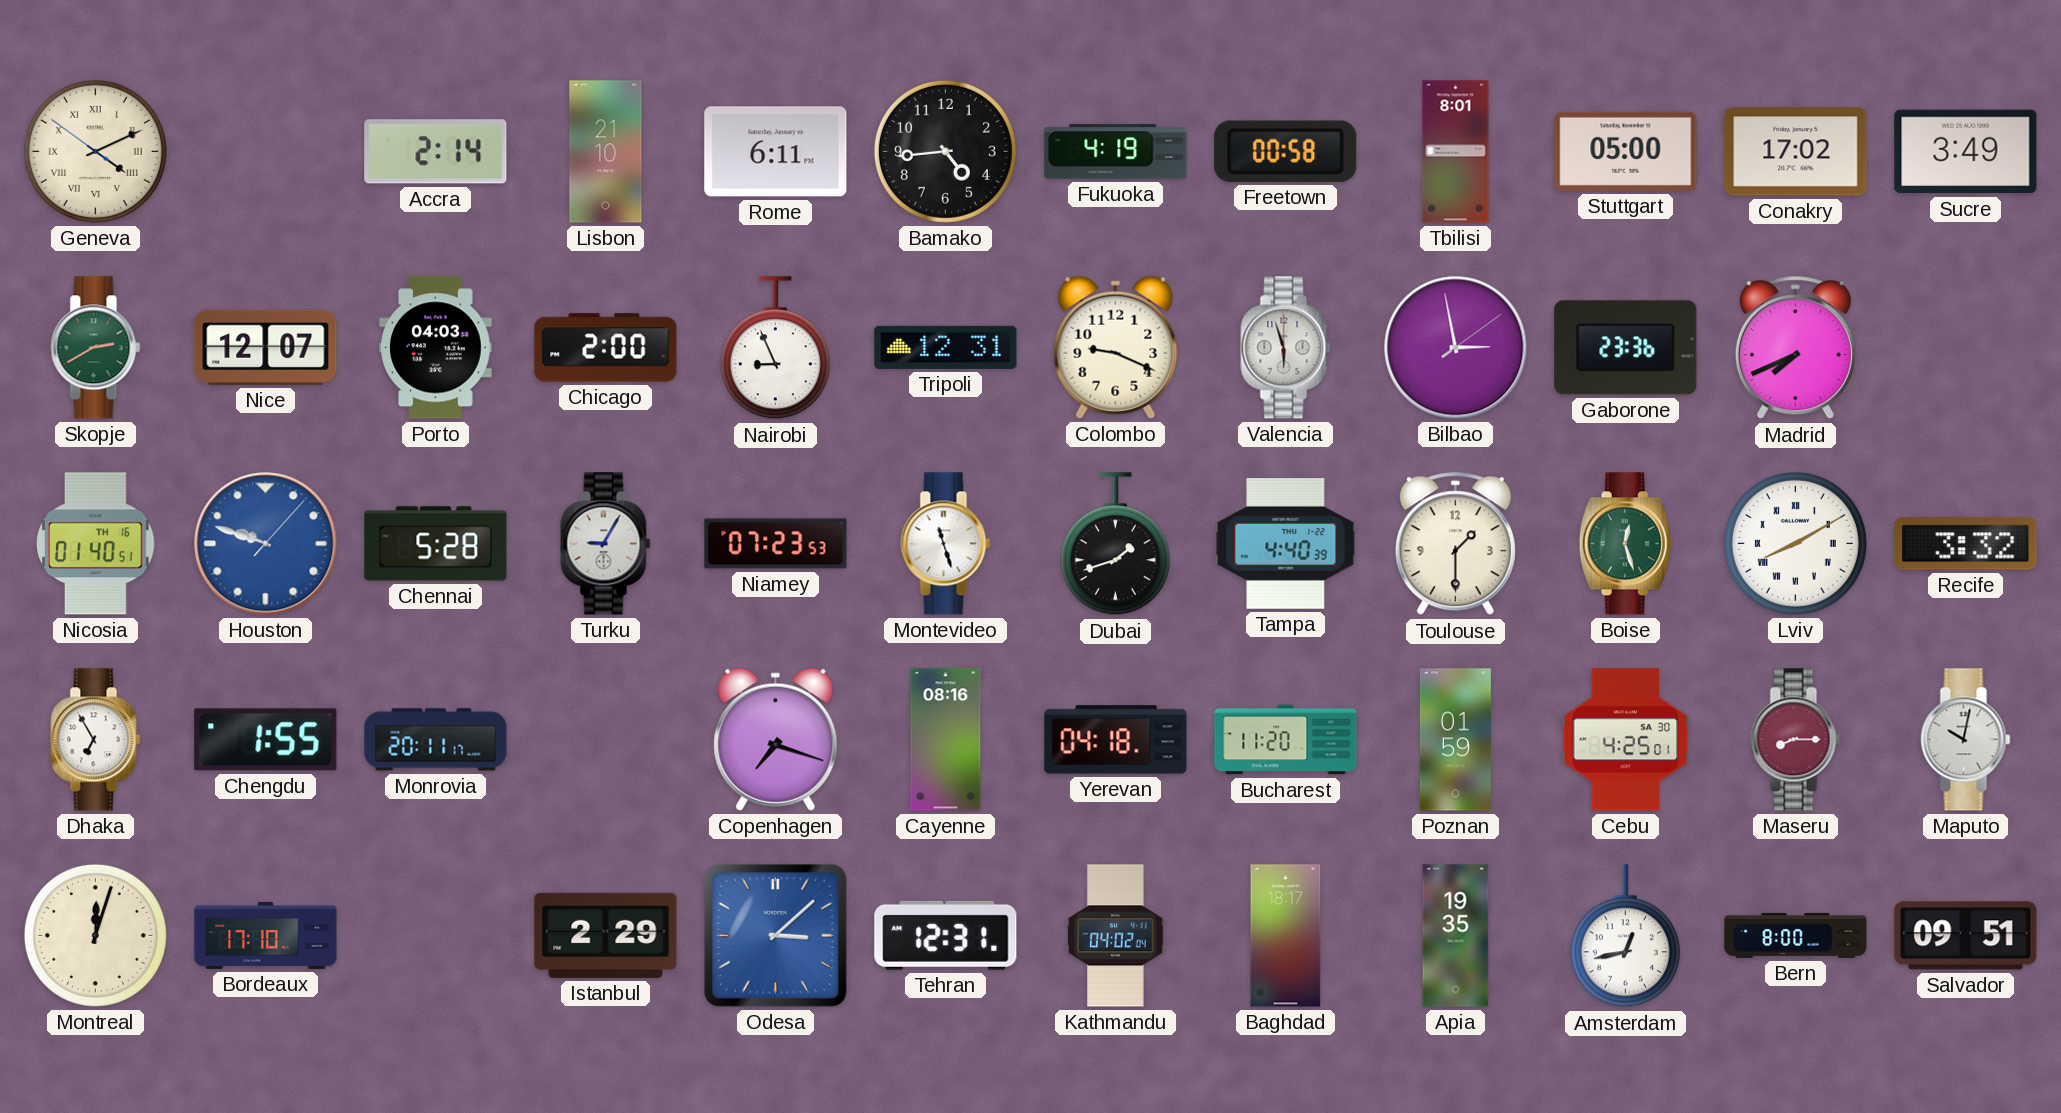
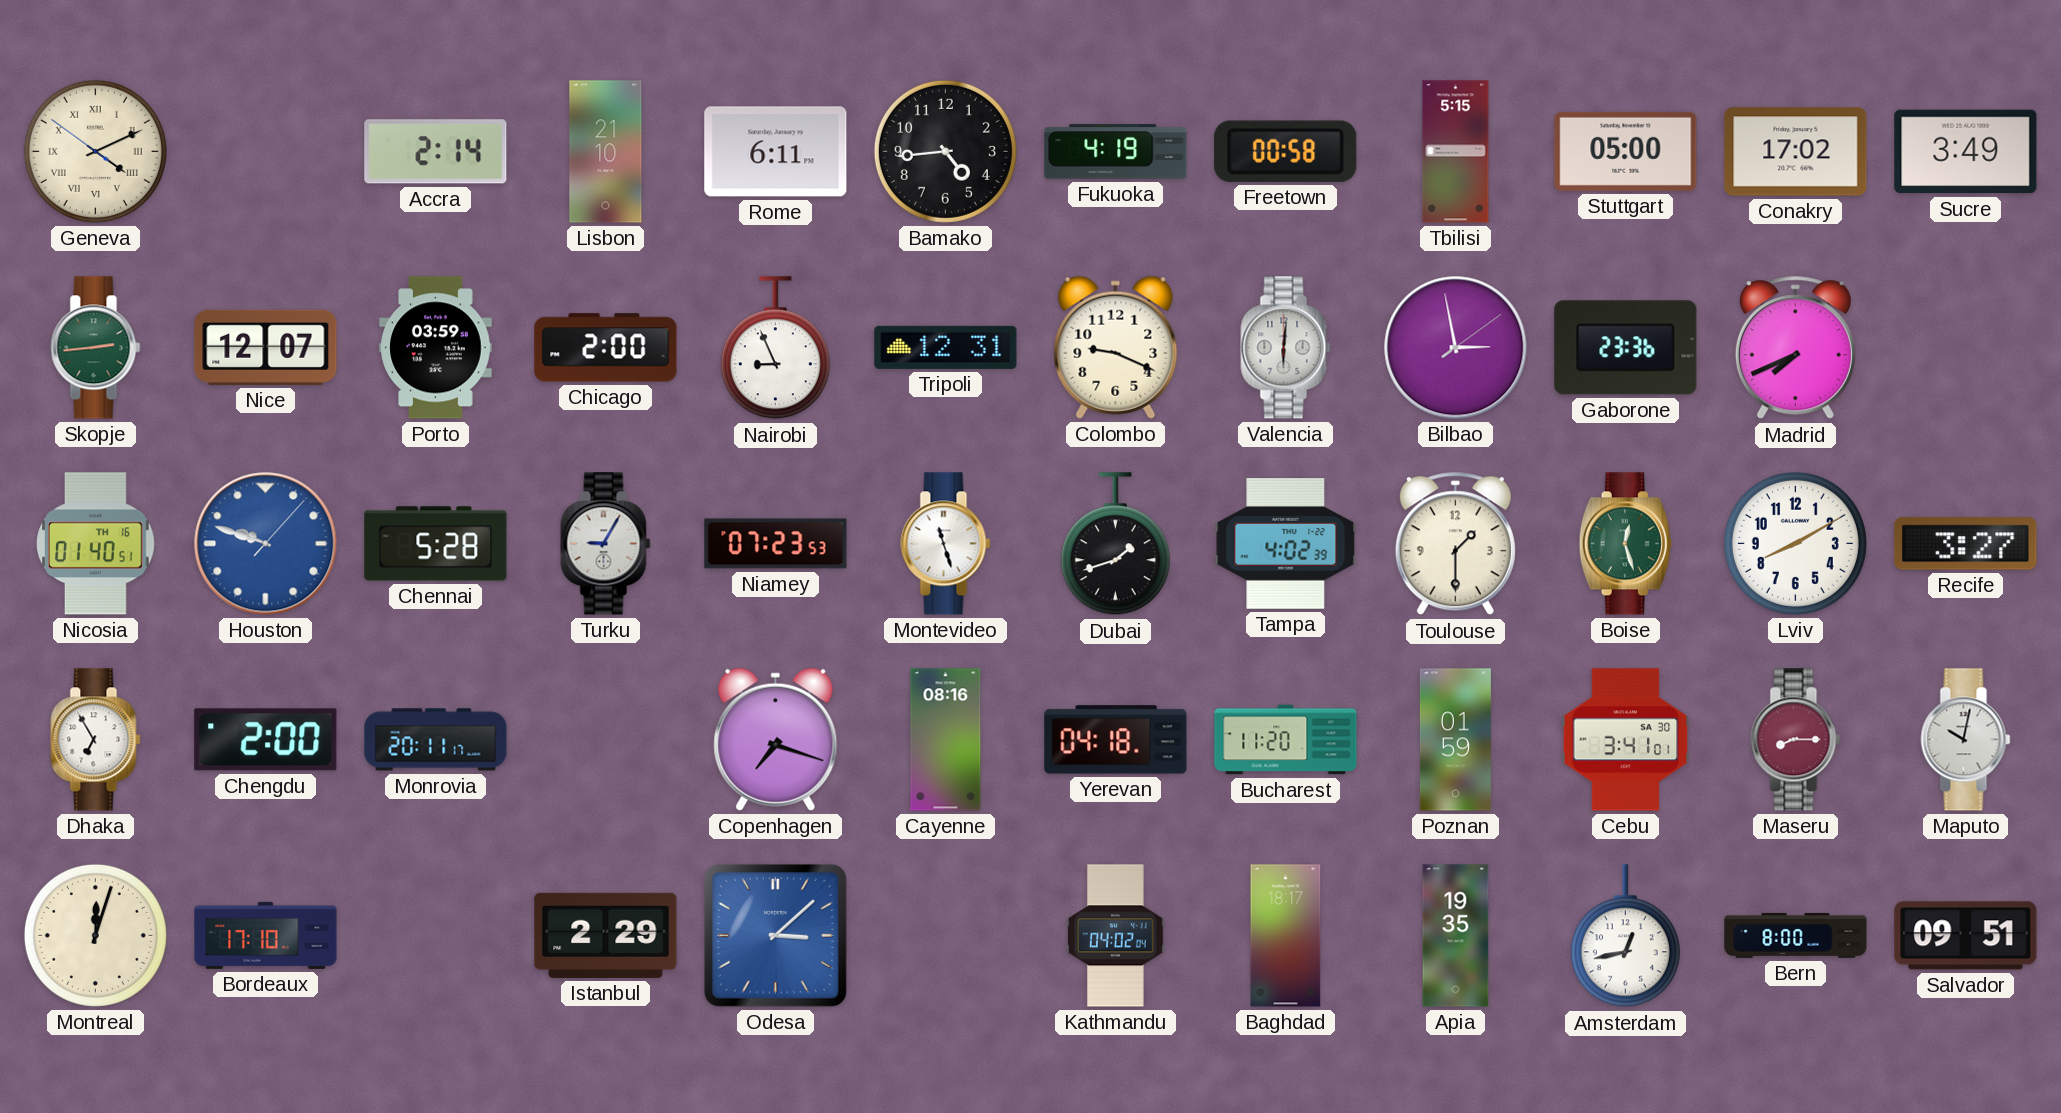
Tbilisi: 8:01 -> 5:15 (1456, 152)
Skopje: 2:40 -> 2:44 (96, 348)
Porto: 04:03 -> 03:59 (436, 348)
Valencia: 5:57 -> 6:01 (1286, 348)
Tampa: 4:40 -> 4:02 (1286, 544)
Lviv numerals: Roman -> Arabic (1795, 543)
Recife: 3:32 -> 3:27 (1966, 544)
Chengdu: 1:55 -> 2:00 (266, 740)
Cebu: 4:25 -> 3:41 (1626, 740)
Tehran: 12:31 -> none (946, 935)
